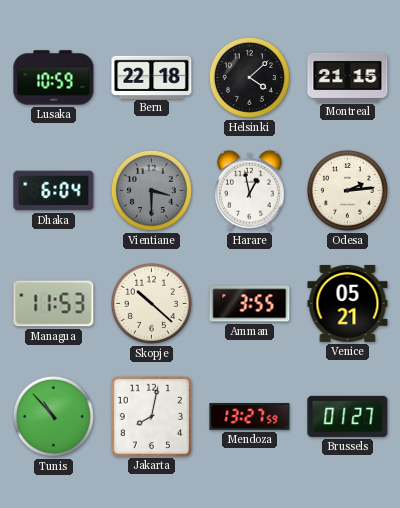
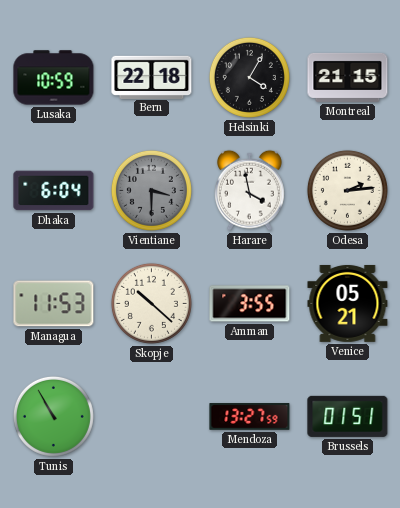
Helsinki: 4:08 -> 4:05 (249, 77)
Harare: 12:58 -> 3:58 (249, 190)
Tunis: 10:53 -> 10:55 (53, 416)
Jakarta: 8:02 -> none (151, 416)
Brussels: 01:27 -> 01:51 (348, 416)
